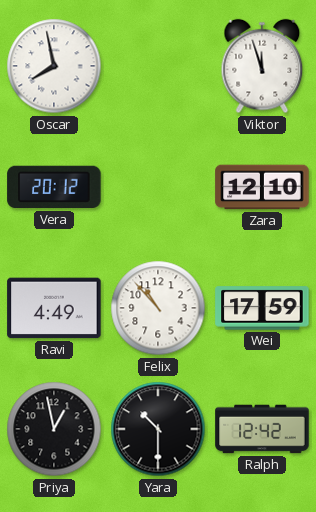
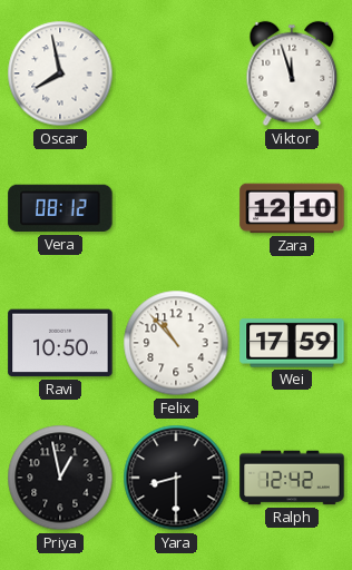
Vera: 20:12 -> 08:12 (60, 208)
Ravi: 4:49 -> 10:50 (60, 343)
Yara: 10:30 -> 8:30 (176, 478)
